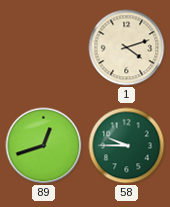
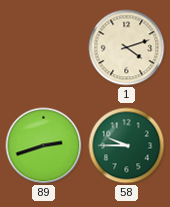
89: 12:42 -> 2:42 (44, 146)
